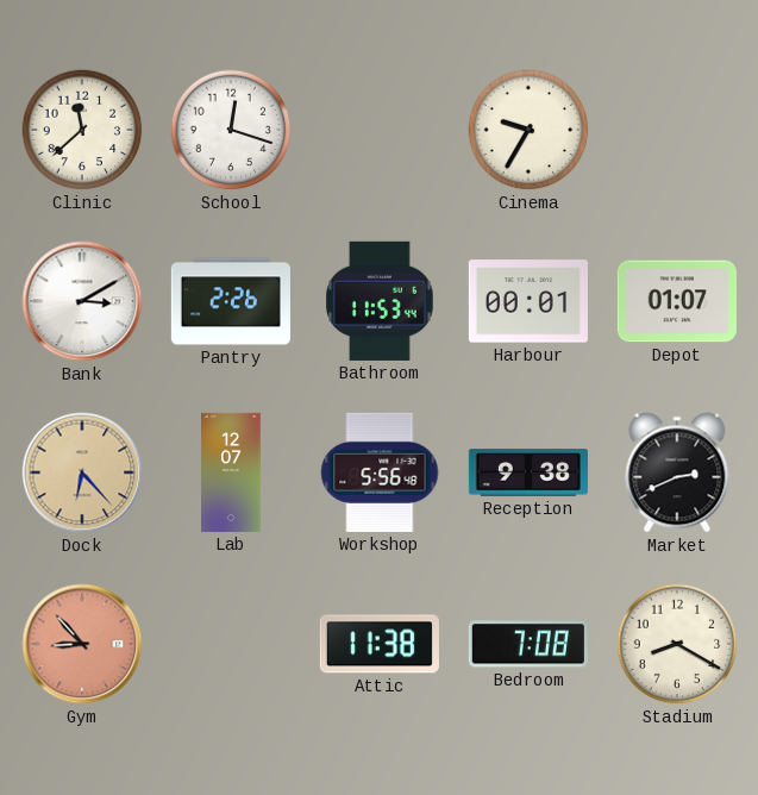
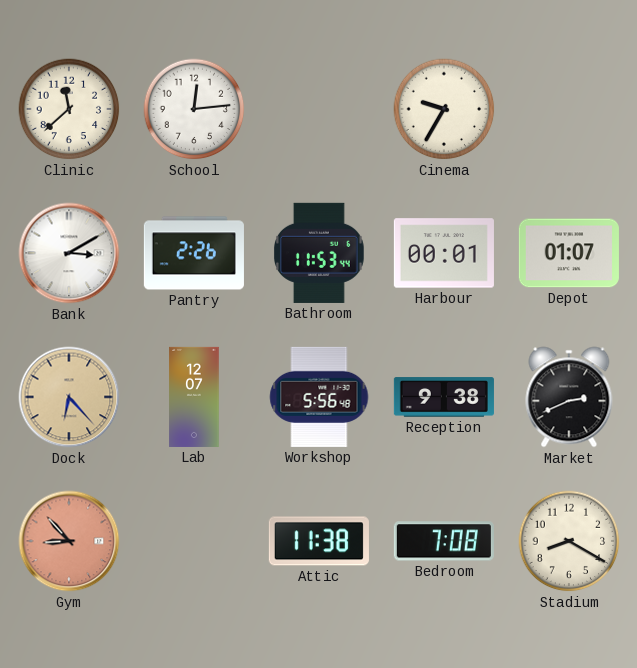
School: 12:18 -> 12:14 (194, 109)
